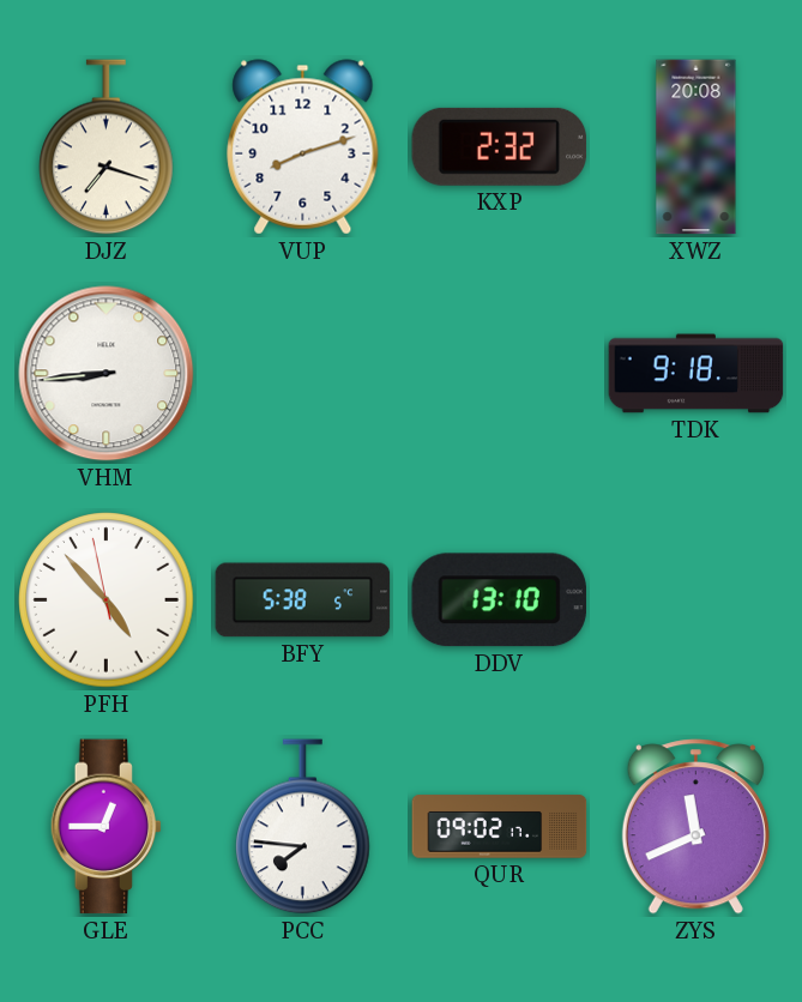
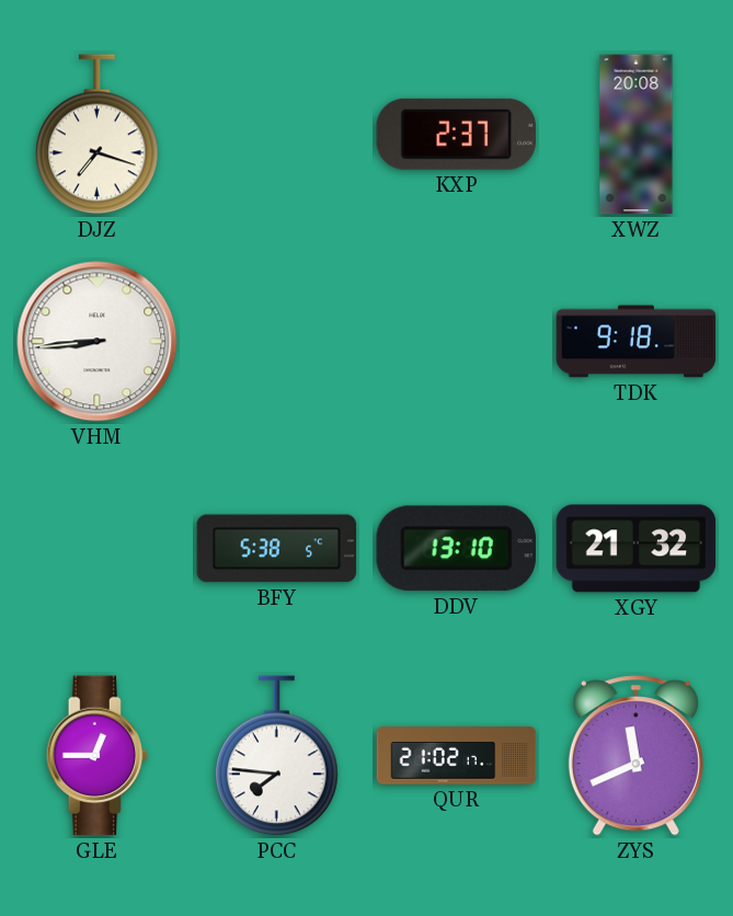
VUP: 8:12 -> none (303, 147)
KXP: 2:32 -> 2:37 (457, 134)
PFH: 4:52 -> none (107, 600)
XGY: none -> 21:32 (637, 549)
QUR: 09:02 -> 21:02 (457, 756)
